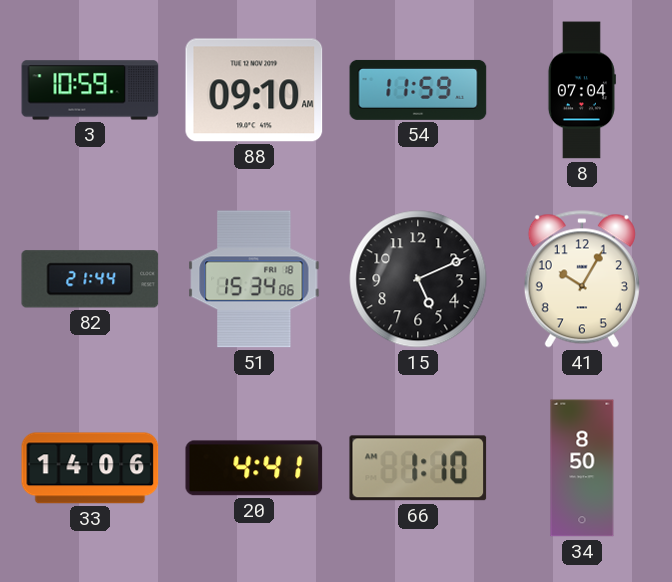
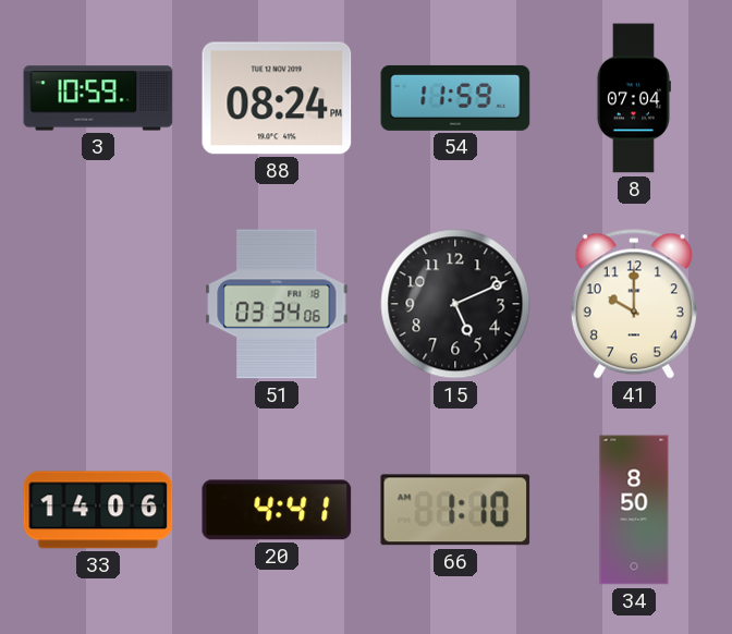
88: 09:10 -> 08:24 (277, 98)
82: 21:44 -> none (90, 279)
51: 15:34 -> 03:34 (277, 304)
41: 10:05 -> 10:00 (634, 304)
